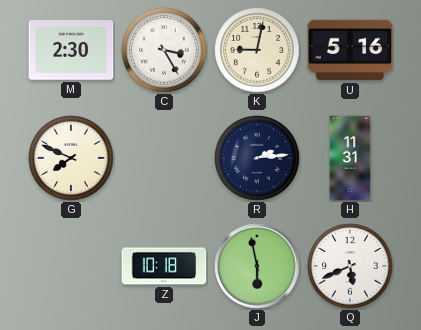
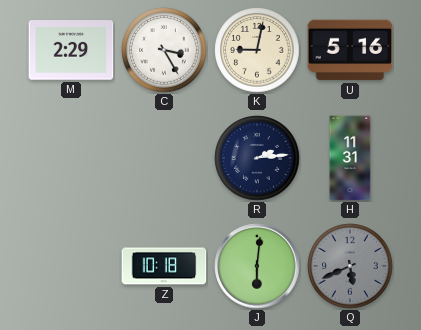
M: 2:30 -> 2:29 (71, 50)
G: 7:49 -> none (71, 158)
J: 5:58 -> 6:01 (257, 266)
Q dial: white -> grey (350, 266)
